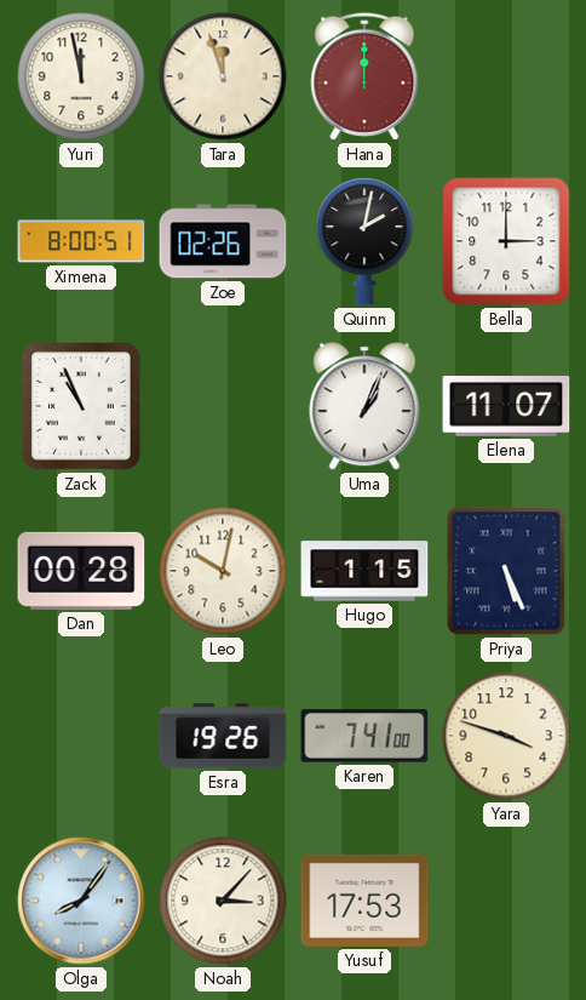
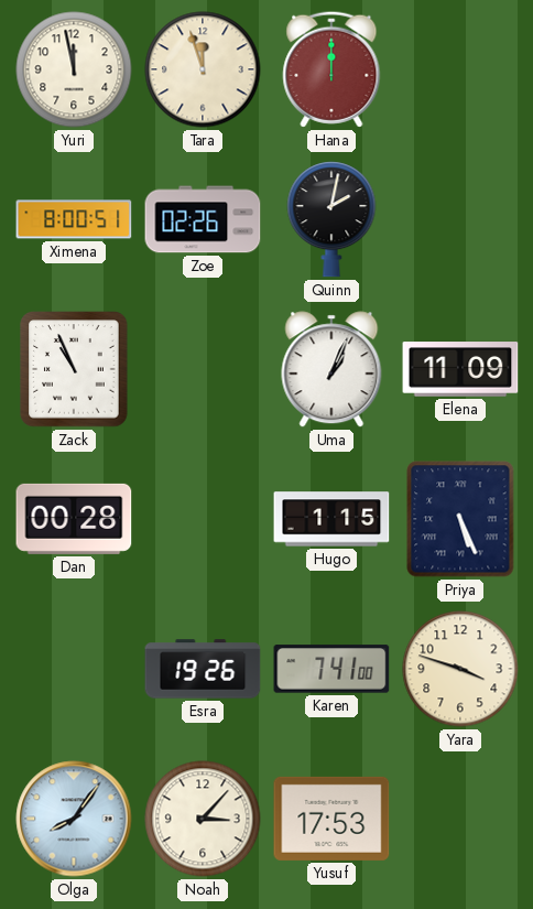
Bella: 3:00 -> none (506, 241)
Elena: 11:07 -> 11:09 (460, 369)
Leo: 10:02 -> none (223, 571)
